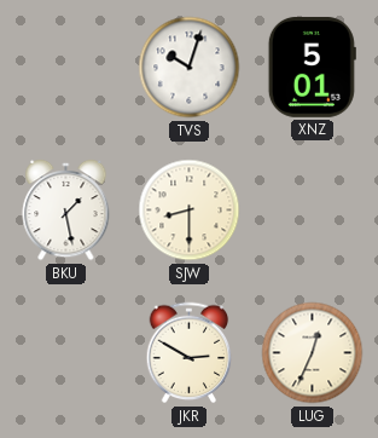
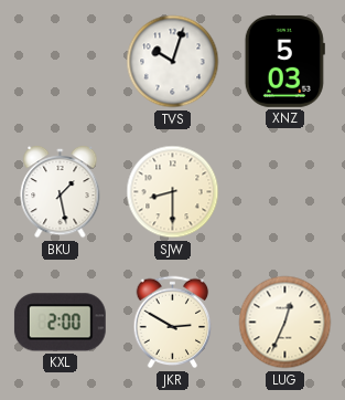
XNZ: 5:01 -> 5:03 (284, 61)
KXL: none -> 2:00 (60, 323)
